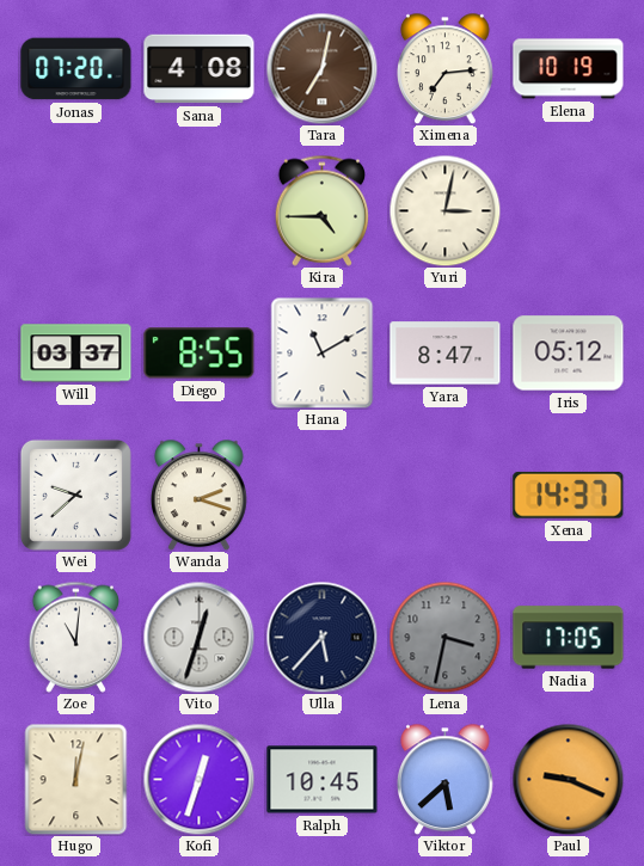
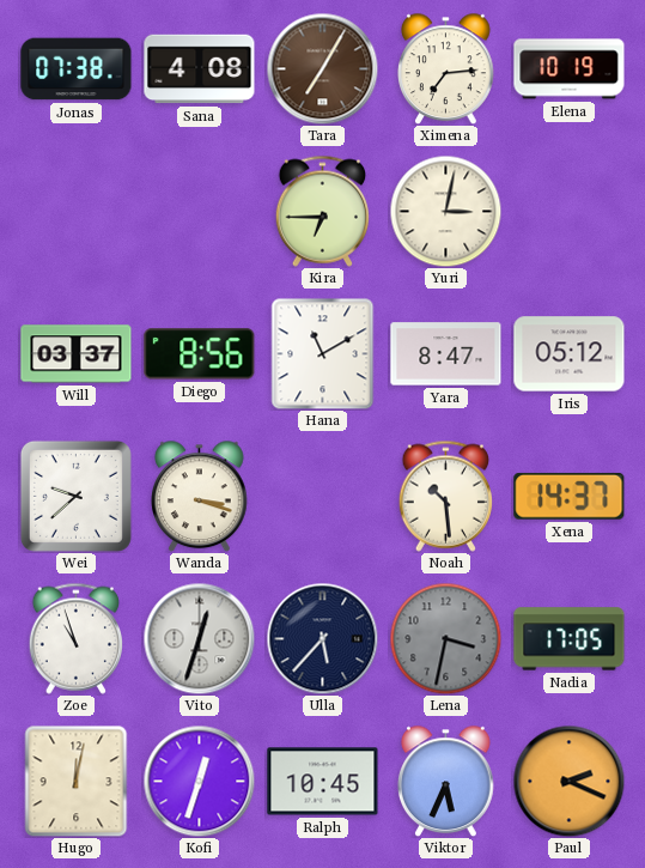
Jonas: 07:20 -> 07:38 (77, 69)
Tara: 7:02 -> 7:05 (322, 68)
Kira: 4:45 -> 6:45 (322, 211)
Diego: 8:55 -> 8:56 (200, 354)
Wanda: 2:18 -> 3:18 (200, 496)
Noah: none -> 10:29 (445, 496)
Zoe: 11:01 -> 10:57 (75, 638)
Viktor: 5:38 -> 5:34 (446, 781)
Paul: 9:19 -> 2:19 (568, 781)
